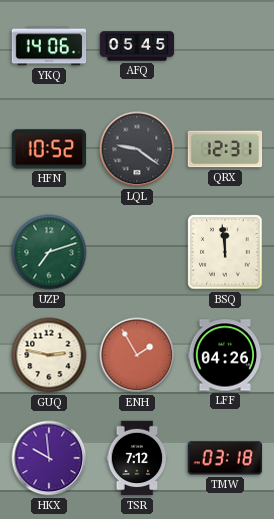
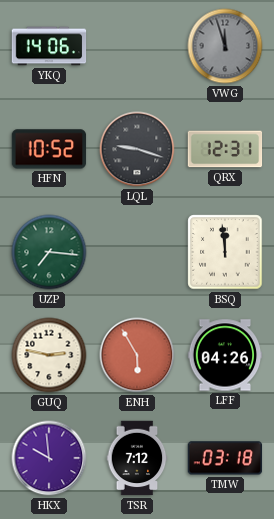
AFQ: 05:45 -> none (137, 46)
VWG: none -> 11:57 (225, 46)
LQL: 9:21 -> 9:18 (137, 149)
UZP: 7:12 -> 7:16 (49, 252)
ENH: 1:55 -> 5:55 (137, 355)
